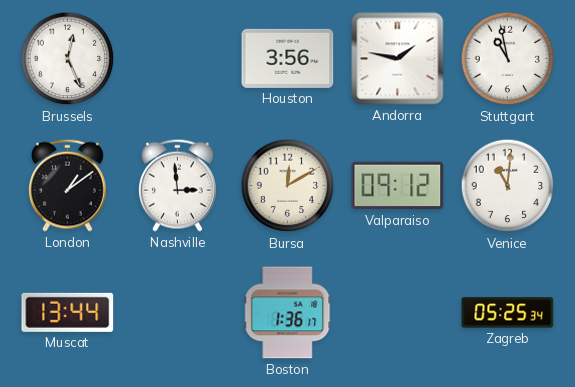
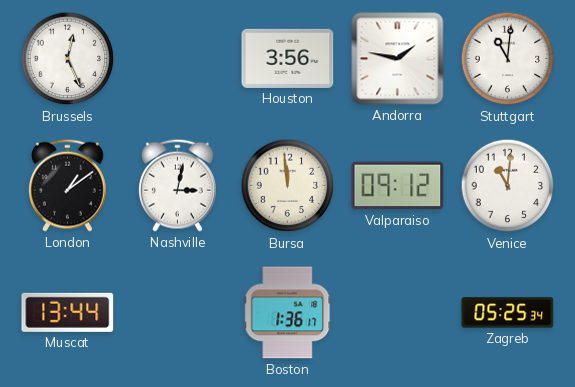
Stuttgart: 10:58 -> 11:01 (508, 59)
Nashville: 2:59 -> 3:02 (177, 185)
Bursa: 12:10 -> 11:59 (288, 186)
